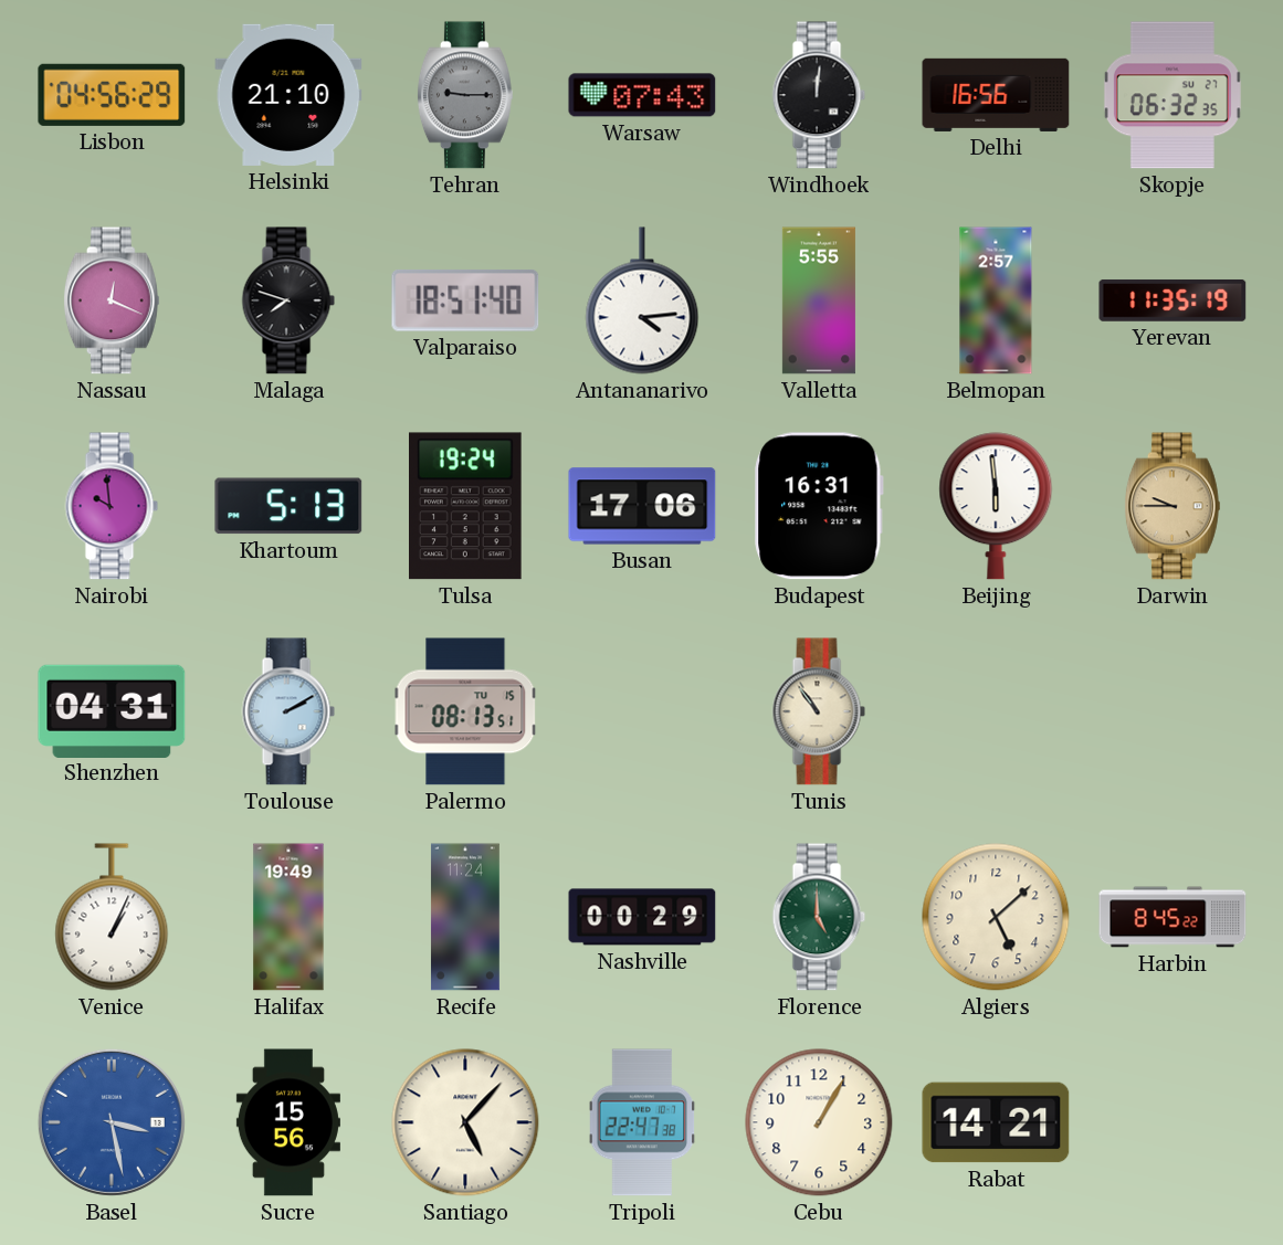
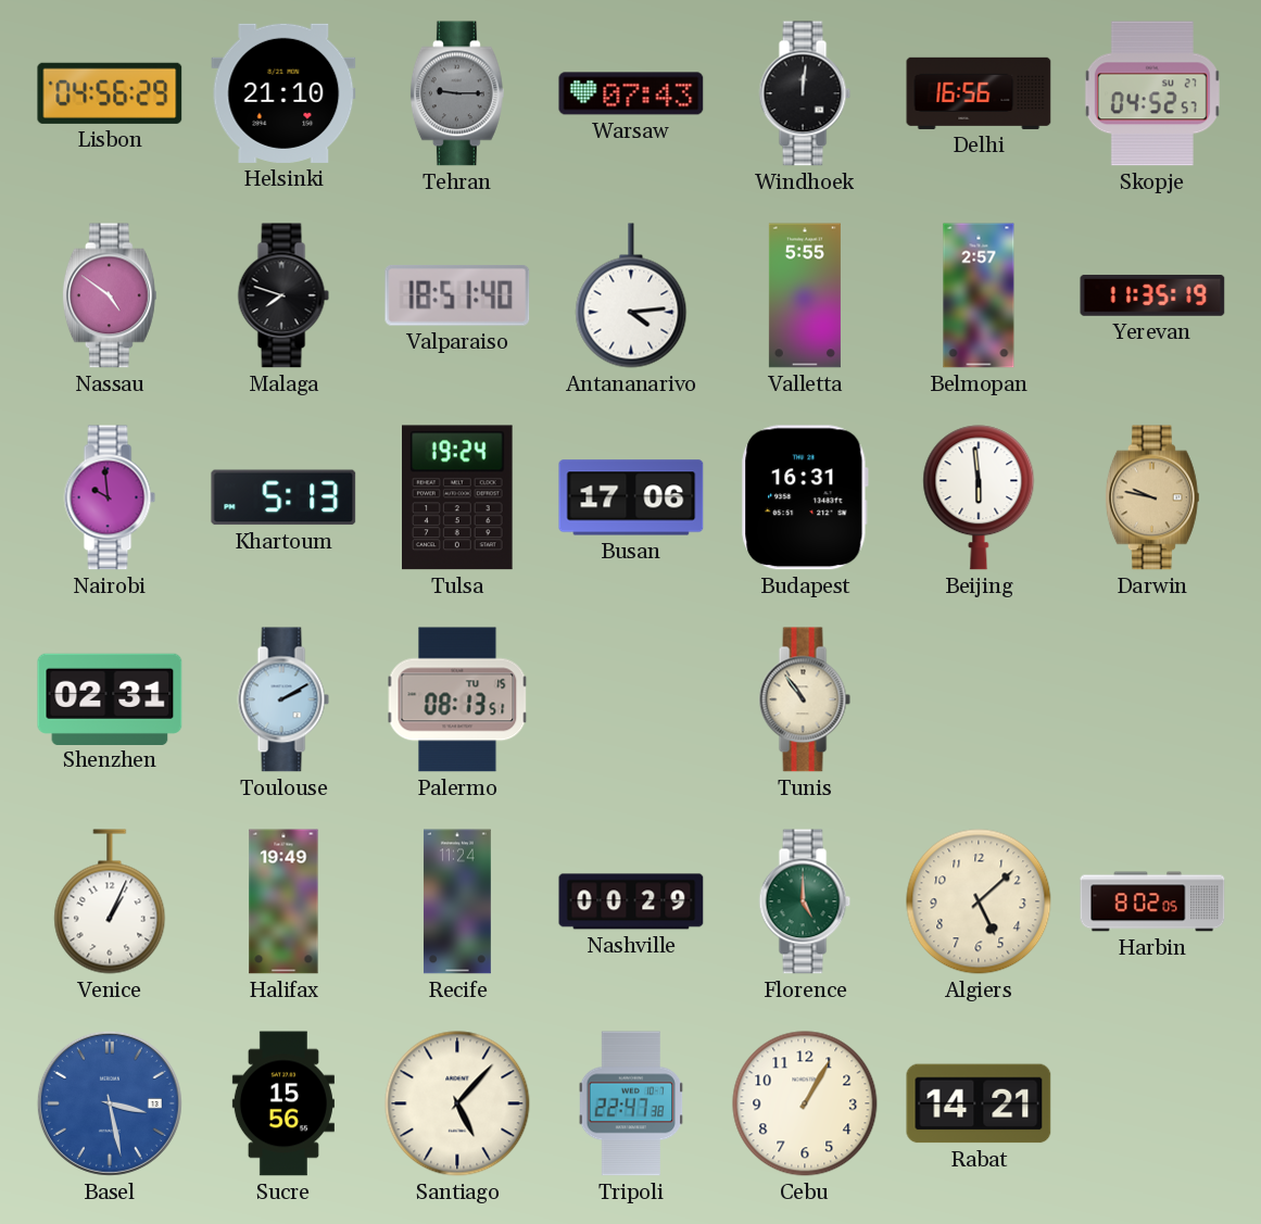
Skopje: 06:32 -> 04:52 (1152, 93)
Nassau: 12:19 -> 4:51 (110, 295)
Darwin: 9:45 -> 9:47 (1152, 497)
Shenzhen: 04:31 -> 02:31 (110, 698)
Harbin: 8:45 -> 8:02 (1152, 901)
